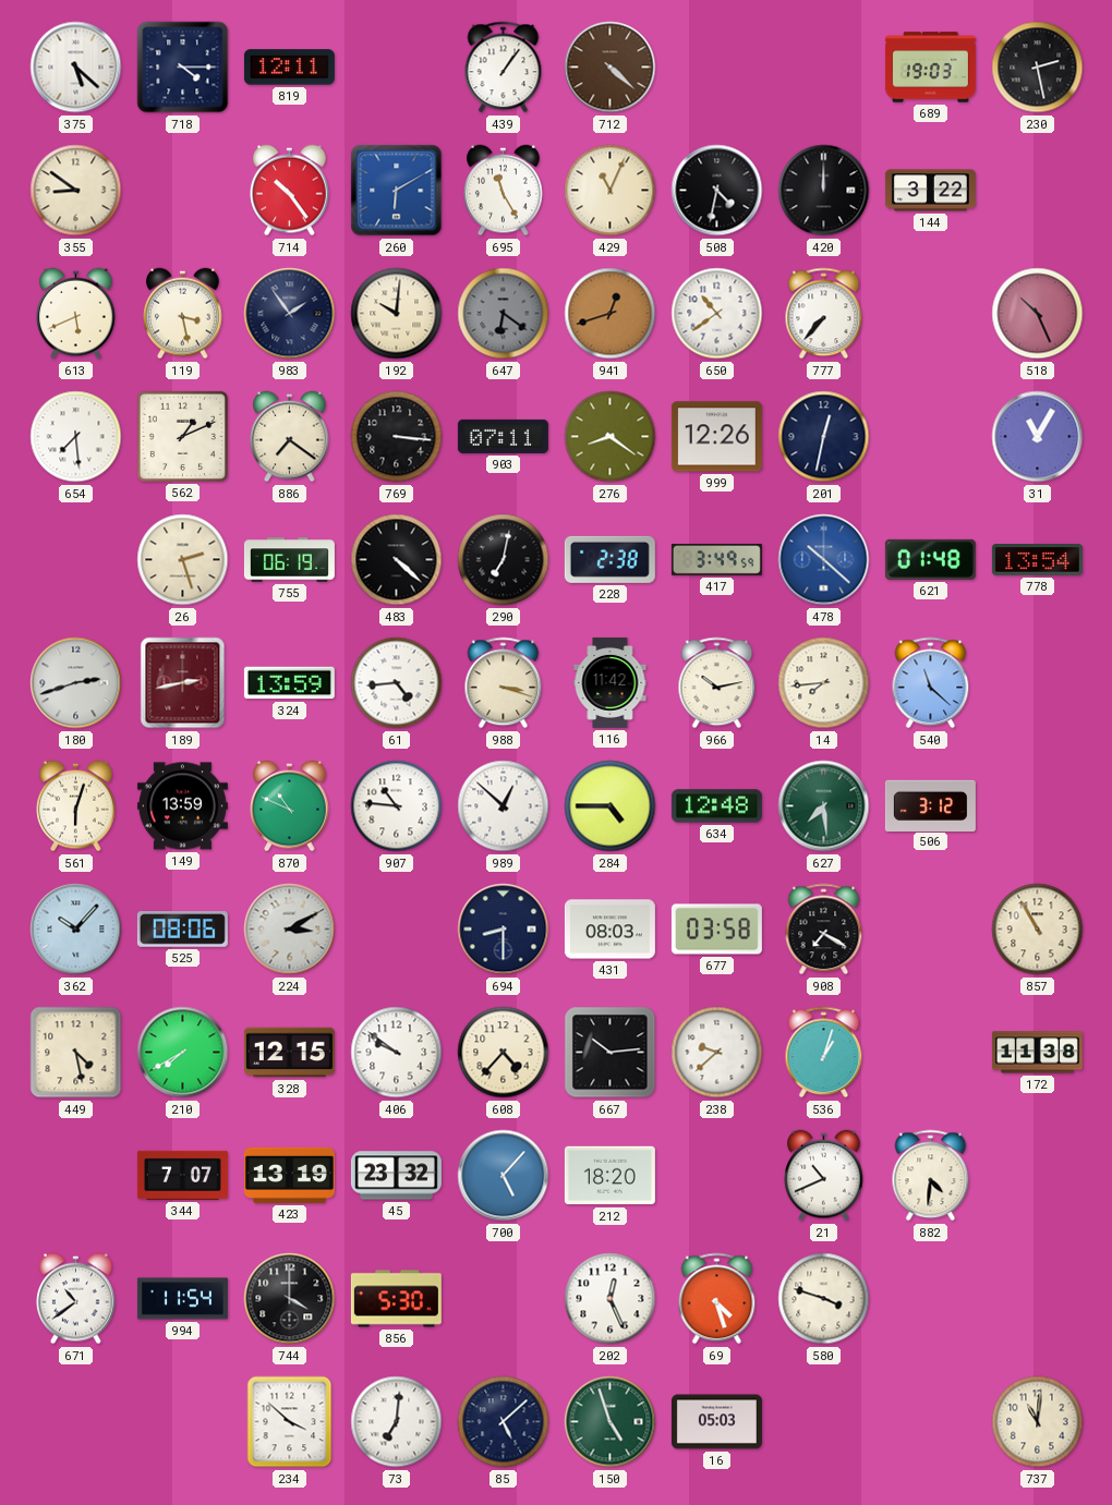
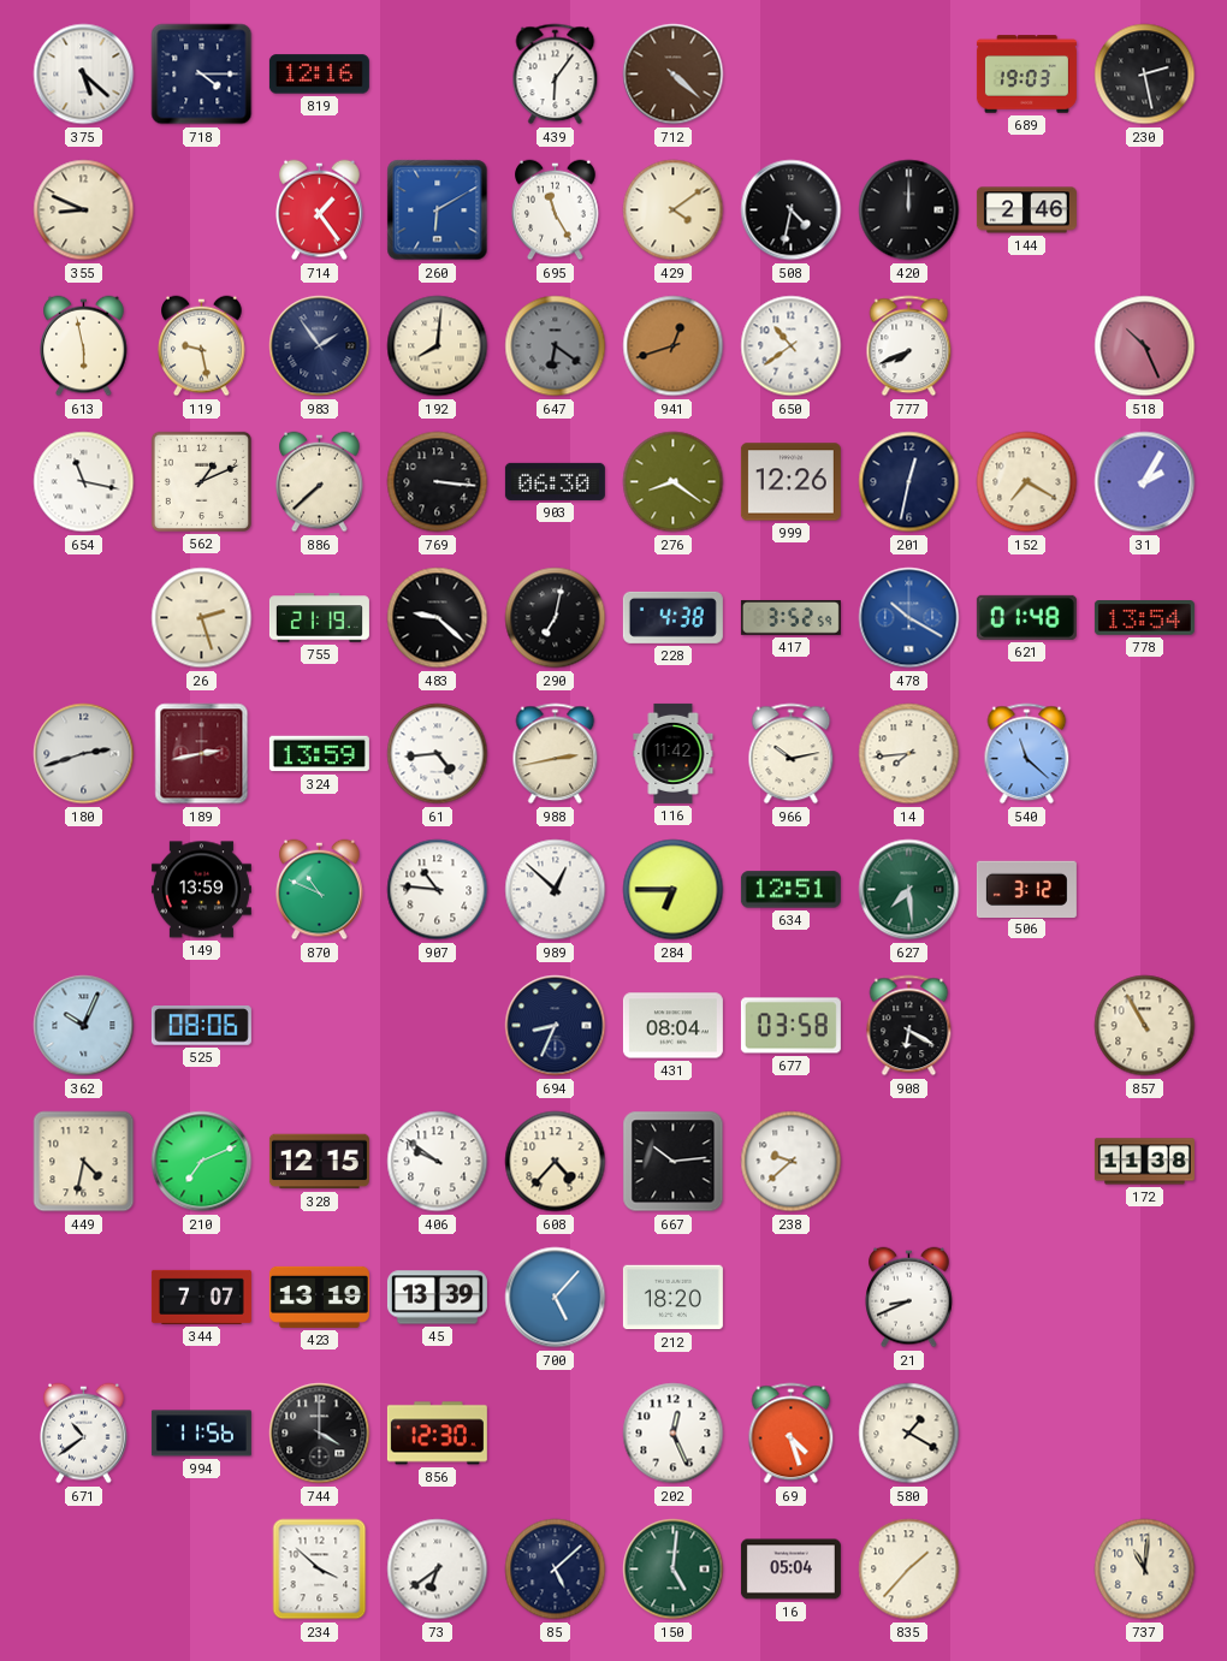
819: 12:11 -> 12:16 (319, 75)
439: 1:06 -> 6:06 (556, 75)
355: 8:51 -> 8:49 (84, 210)
714: 10:24 -> 1:24 (320, 210)
429: 11:04 -> 4:09 (674, 210)
144: 3:22 -> 2:46 (1026, 210)
613: 5:41 -> 5:58 (84, 346)
119: 3:28 -> 9:28 (202, 346)
192: 10:01 -> 8:01 (438, 346)
777: 7:37 -> 7:41 (909, 346)
654: 7:29 -> 11:17 (84, 482)
886: 7:21 -> 7:38 (320, 482)
903: 07:11 -> 06:30 (555, 481)
152: none -> 7:20 (1027, 482)
31: 11:05 -> 2:05 (1145, 482)
755: 06:19 -> 21:19 (319, 618)
483: 4:22 -> 9:22 (438, 618)
228: 2:38 -> 4:38 (672, 617)
417: 3:49 -> 3:52 (790, 617)
478: 10:22 -> 10:20 (909, 618)
988: 3:18 -> 2:43 (556, 754)
561: 6:03 -> none (76, 806)
284: 4:45 -> 6:45 (674, 890)
634: 12:48 -> 12:51 (790, 890)
362: 10:07 -> 10:04 (84, 1026)
224: 3:10 -> none (290, 930)
694: 8:30 -> 8:34 (556, 1026)
431: 08:03 -> 08:04 (672, 1026)
908: 7:20 -> 6:20 (909, 1026)
449: 4:28 -> 4:32 (84, 1162)
210: 7:40 -> 7:11 (202, 1162)
536: 1:03 -> none (824, 1053)
45: 23:32 -> 13:39 (437, 1298)
21: 10:41 -> 8:41 (909, 1298)
882: 4:31 -> none (931, 1176)
994: 11:54 -> 11:56 (201, 1434)
856: 5:30 -> 12:30 (437, 1434)
580: 3:48 -> 1:20 (909, 1434)
73: 7:01 -> 6:39 (438, 1570)
150: 4:57 -> 5:01 (674, 1570)
16: 05:03 -> 05:04 (790, 1570)
835: none -> 1:37 (909, 1570)
